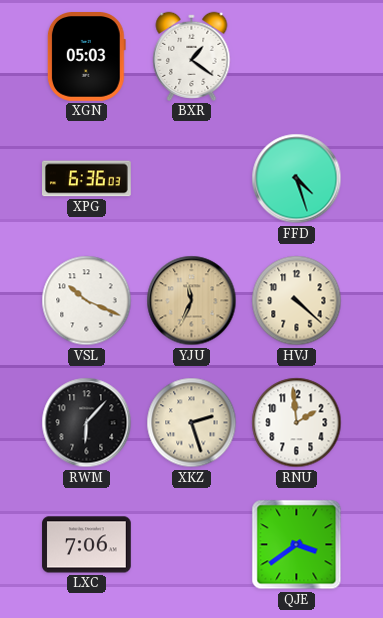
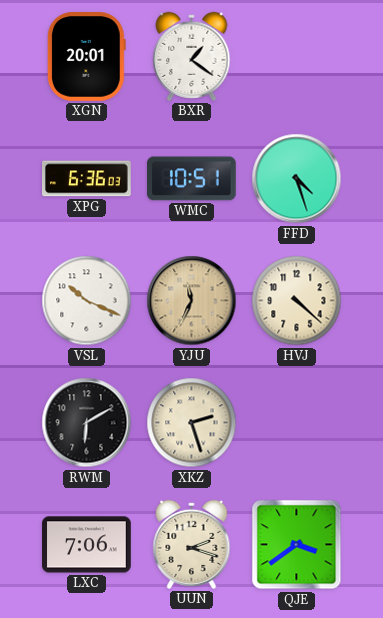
XGN: 05:03 -> 20:01 (86, 57)
WMC: none -> 10:51 (192, 179)
RWM: 6:07 -> 6:10 (87, 423)
RNU: 1:59 -> none (297, 423)
UUN: none -> 2:18 (192, 544)
